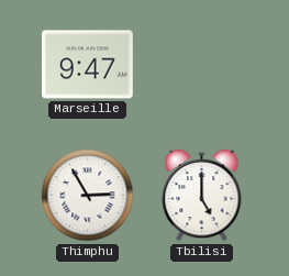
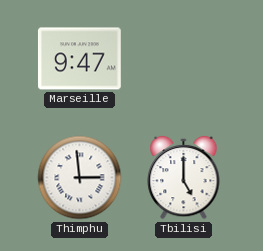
Thimphu: 2:55 -> 2:59 (80, 178)
